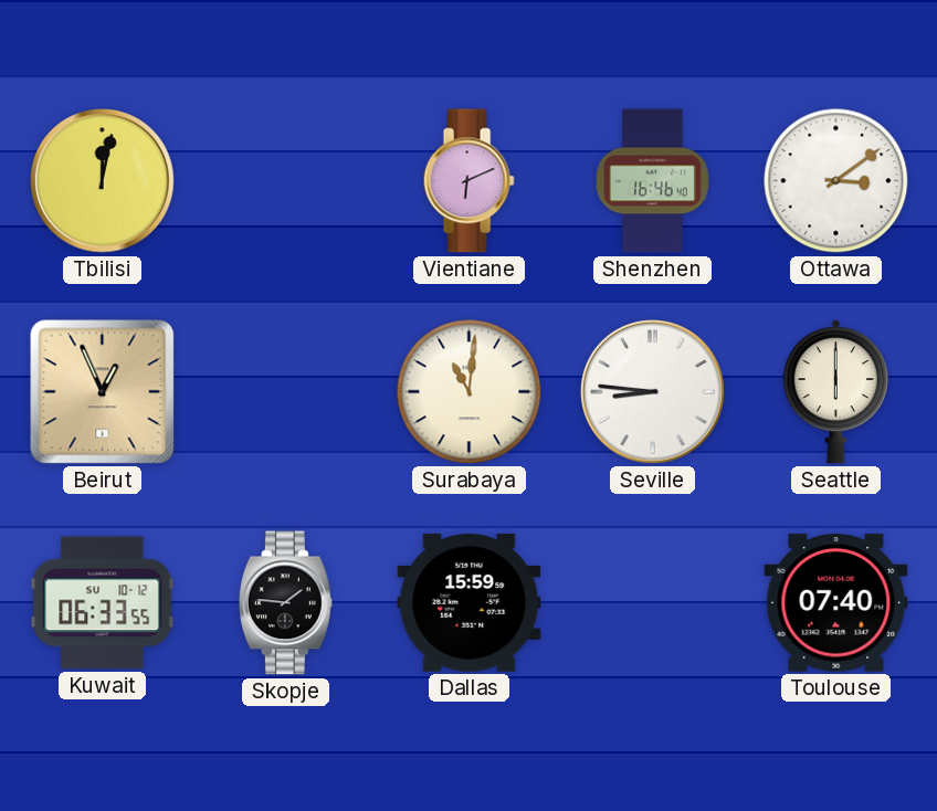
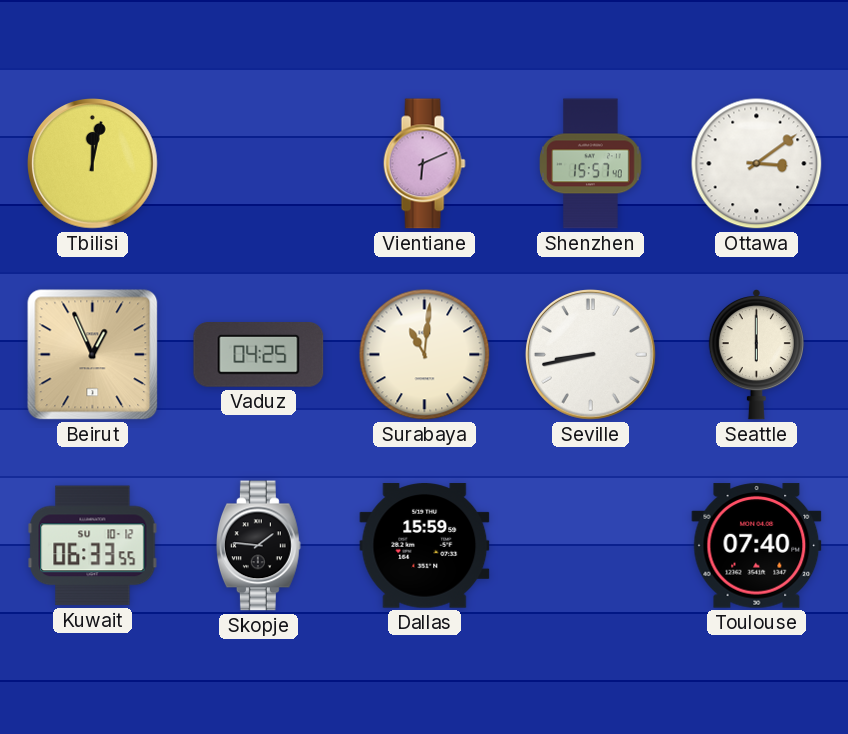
Shenzhen: 16:46 -> 15:57 (591, 164)
Vaduz: none -> 04:25 (259, 355)
Seville: 8:46 -> 8:43 (591, 355)
